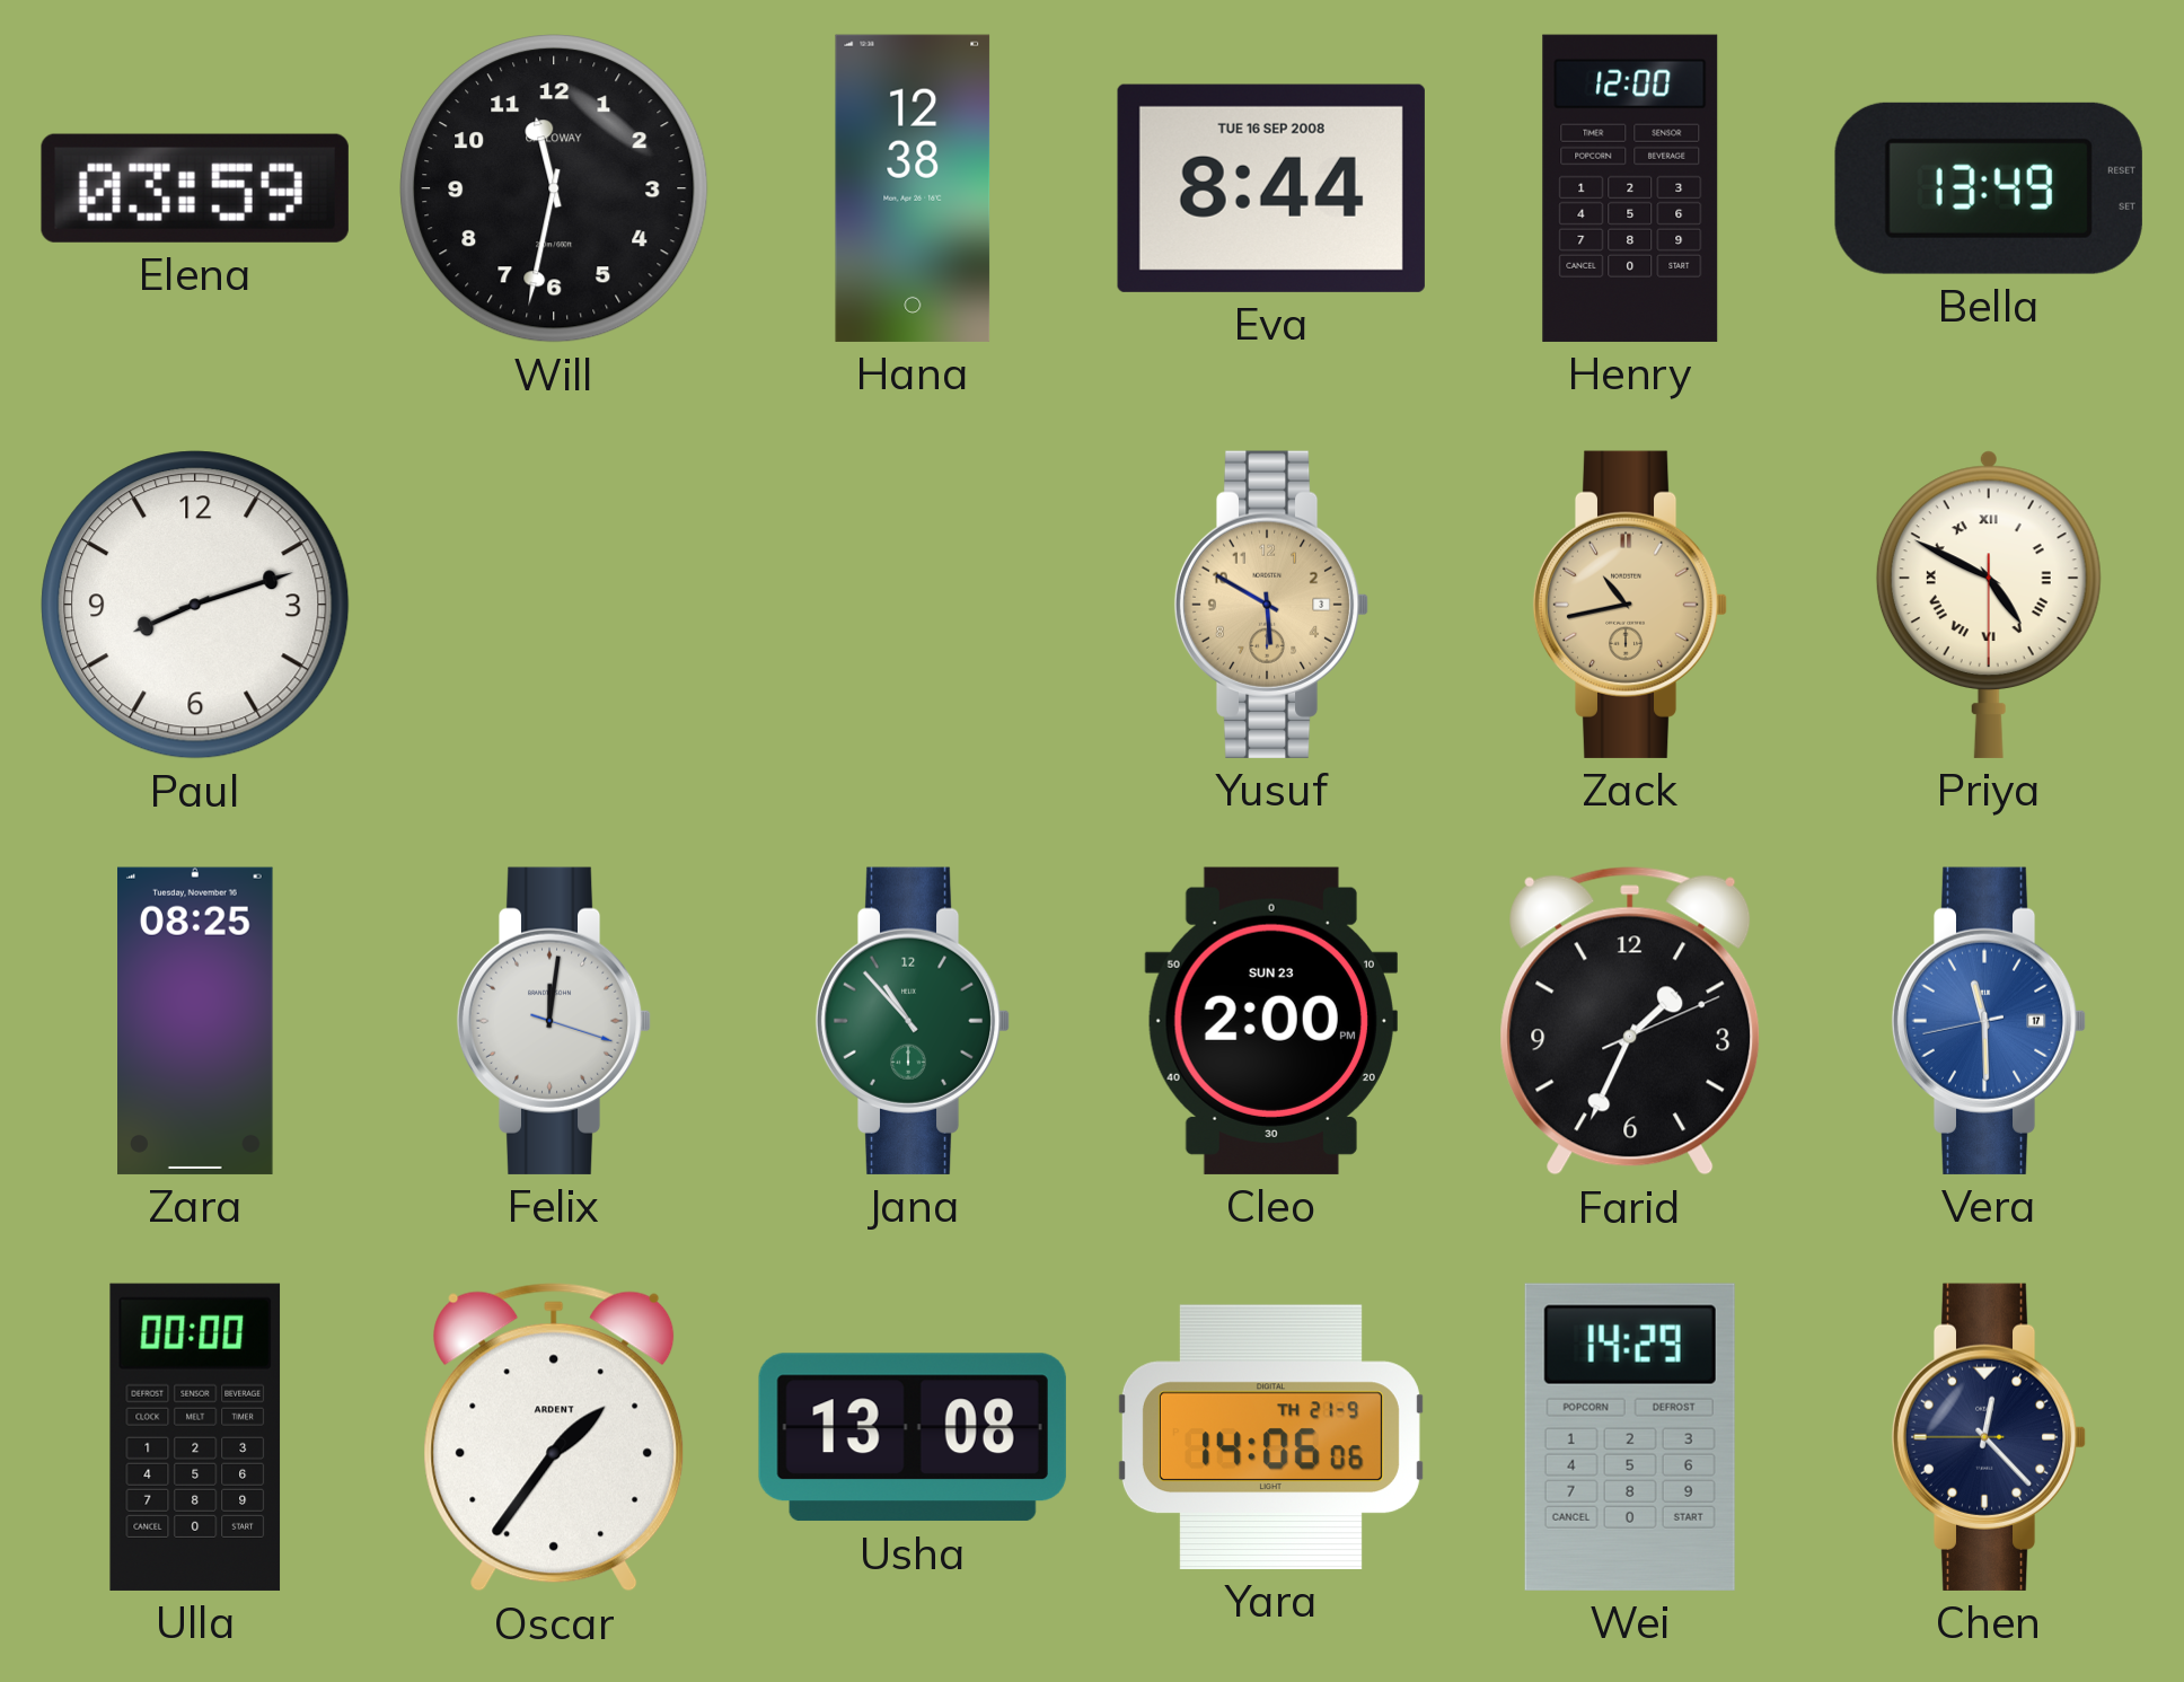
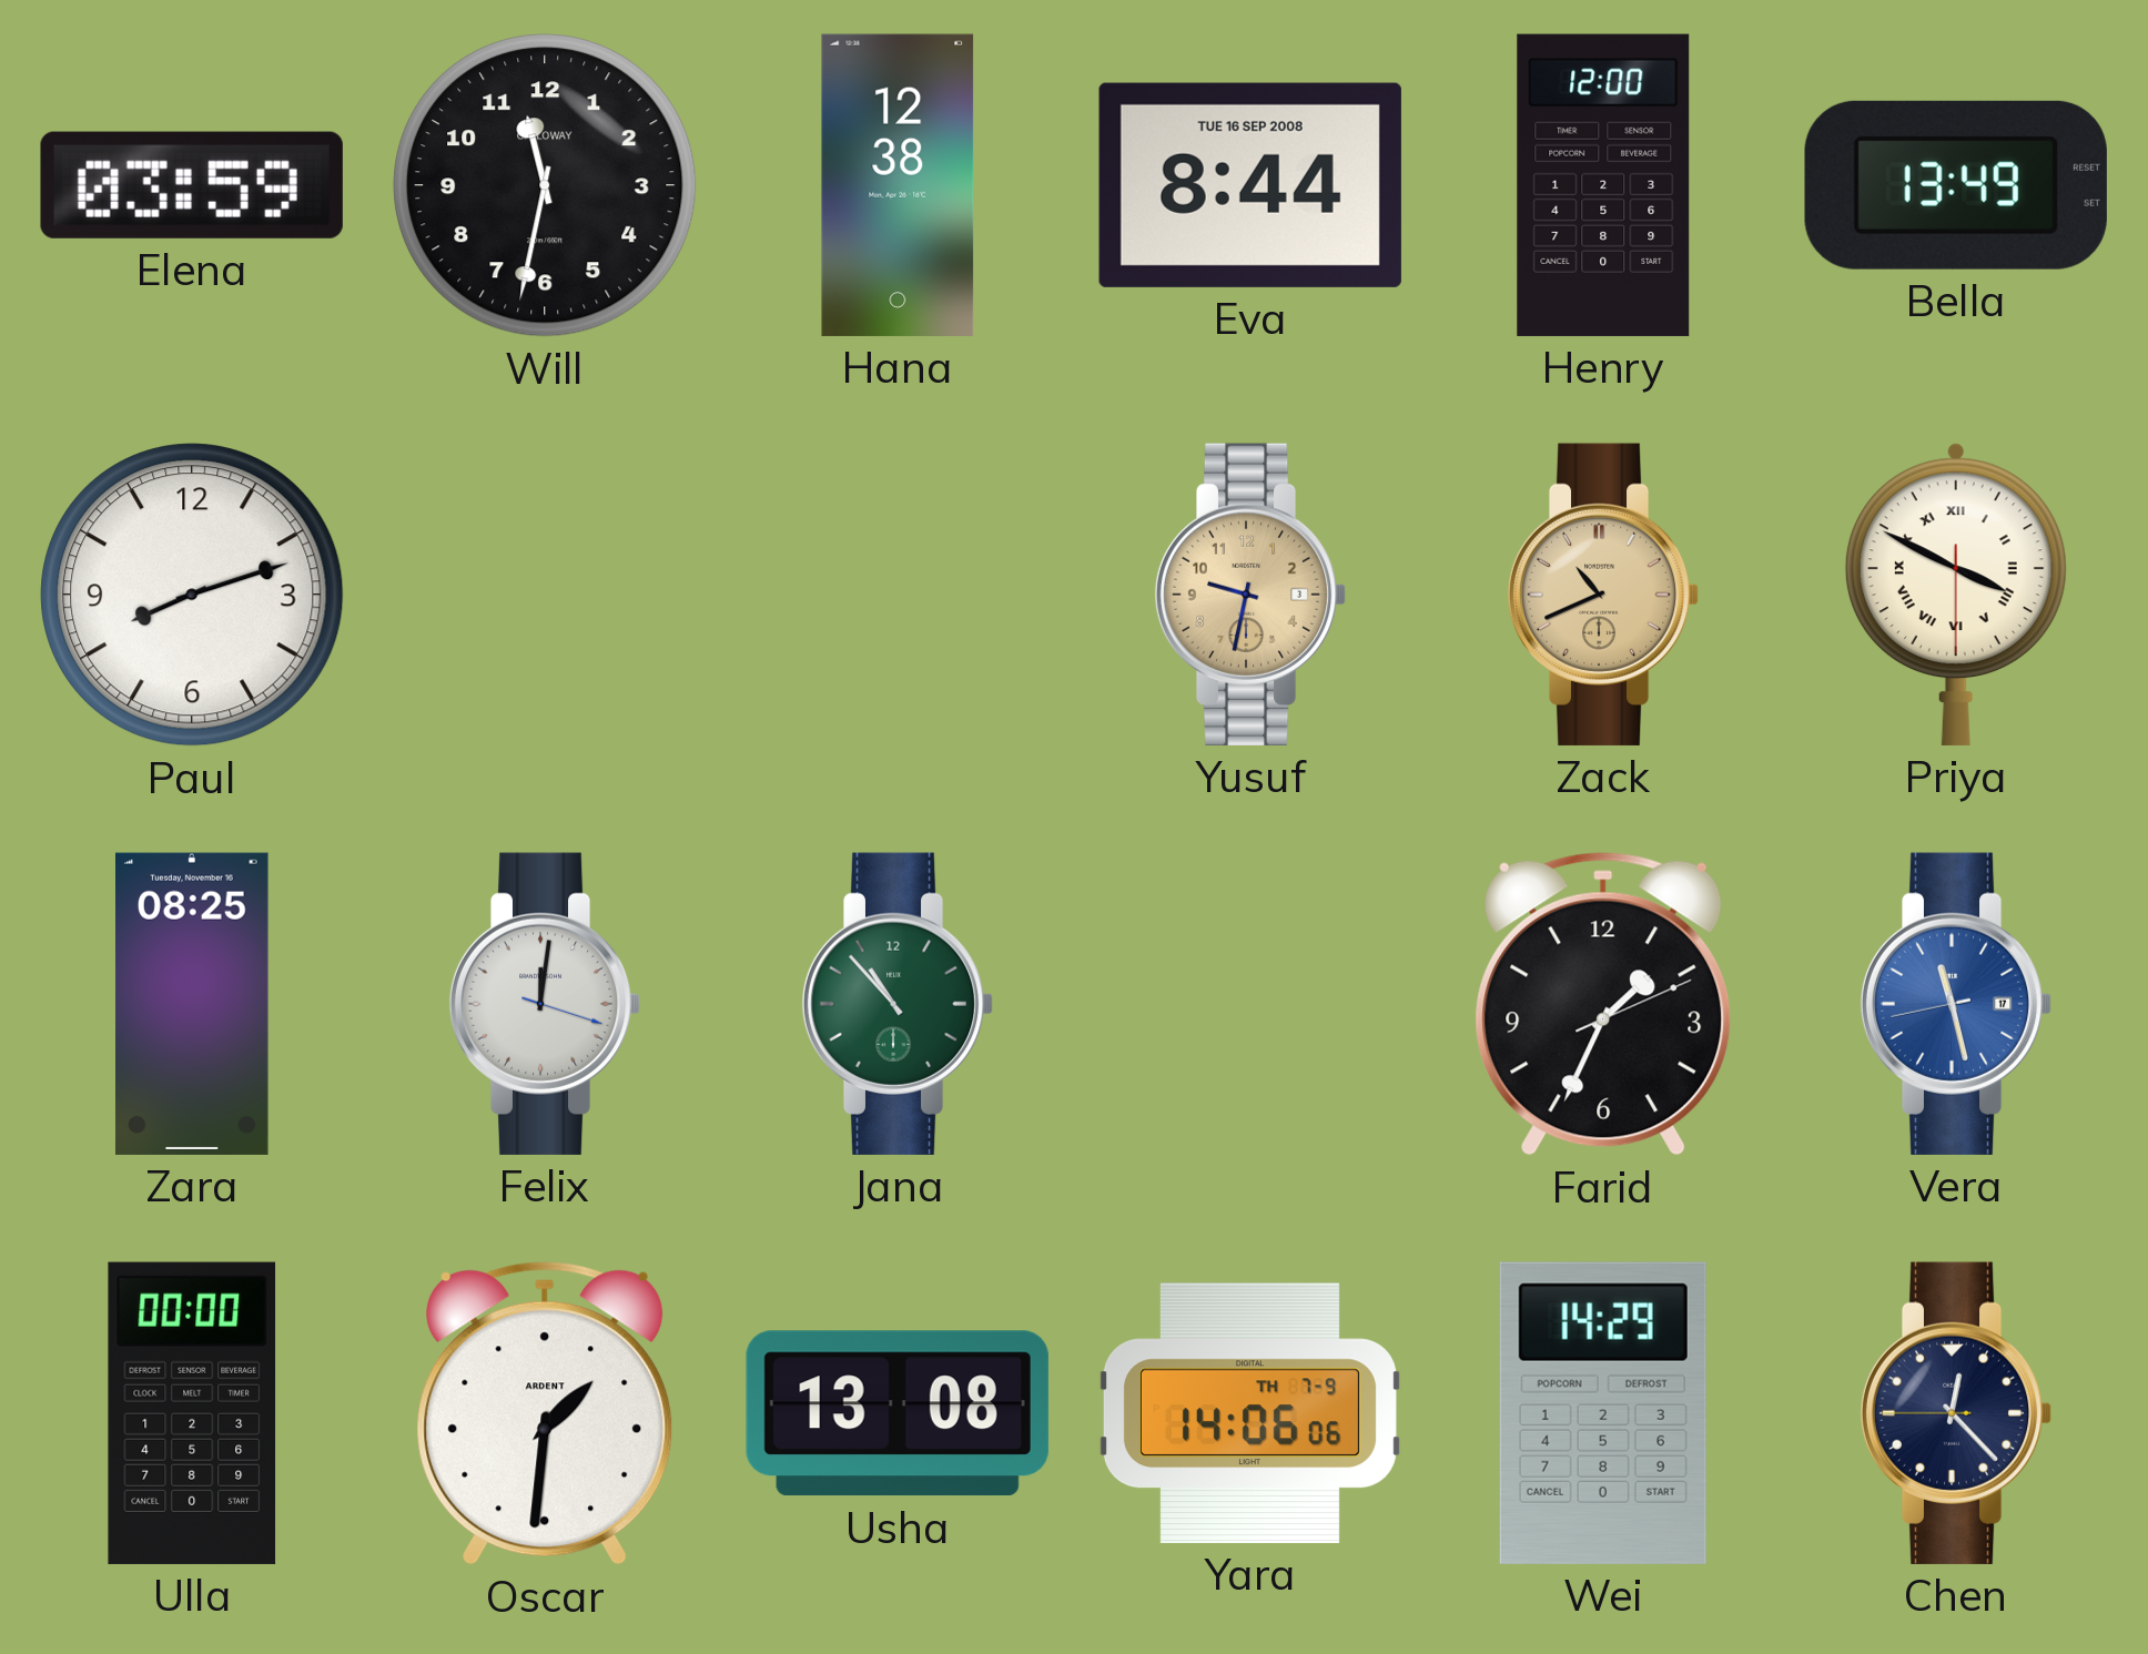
Yusuf: 5:50 -> 9:32 (1250, 595)
Zack: 10:43 -> 10:41 (1603, 595)
Priya: 4:49 -> 3:49 (1956, 595)
Cleo: 2:00 -> none (1271, 1021)
Vera: 11:29 -> 11:27 (1956, 1004)
Oscar: 1:36 -> 1:31 (545, 1413)
Yara date: TH 21-9 -> TH 7-9 (1249, 1413)
